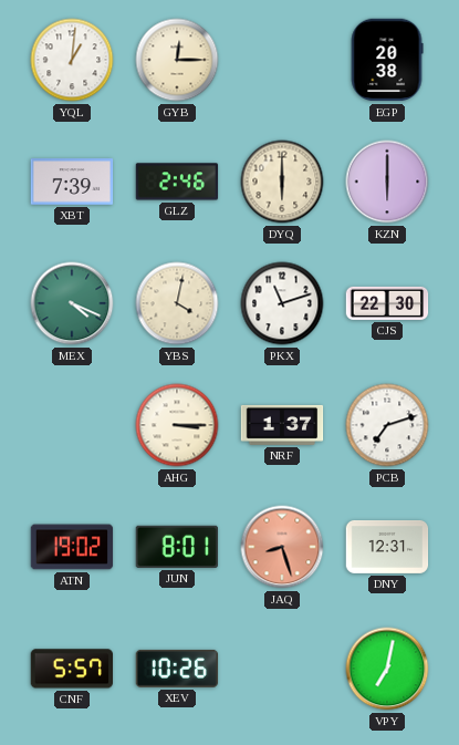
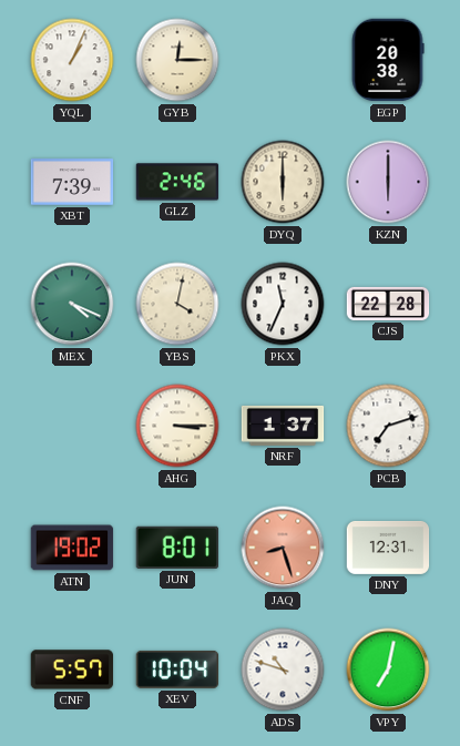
YQL: 1:01 -> 1:04 (72, 60)
PKX: 11:12 -> 11:34 (283, 304)
CJS: 22:30 -> 22:28 (388, 304)
XEV: 10:26 -> 10:04 (177, 670)
ADS: none -> 10:48 (283, 670)
